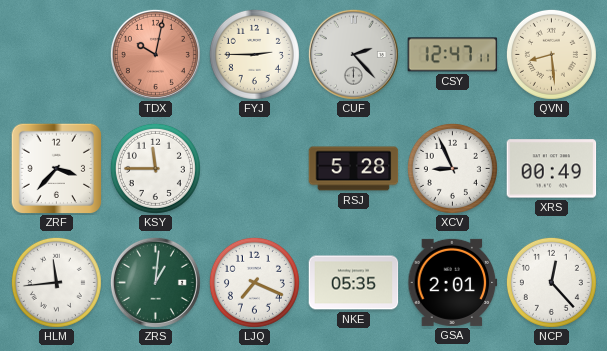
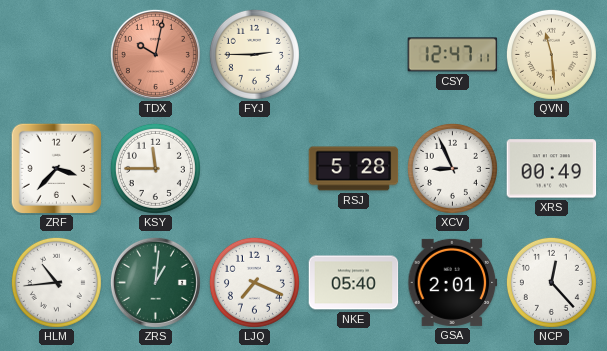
CUF: 2:23 -> none (353, 54)
QVN: 8:29 -> 11:29 (551, 54)
HLM: 11:44 -> 10:44 (56, 282)
NKE: 05:35 -> 05:40 (354, 283)
